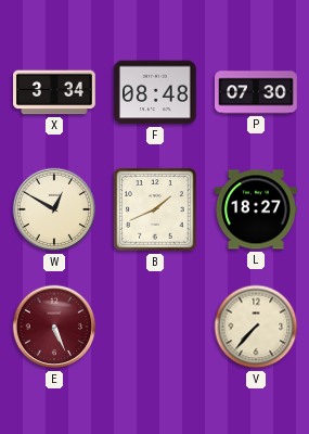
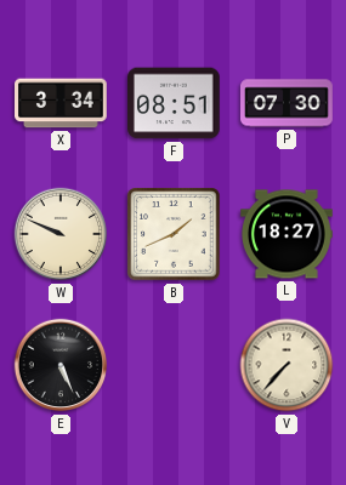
F: 08:48 -> 08:51 (175, 103)
W: 12:50 -> 9:49 (61, 234)
E dial: burgundy -> black (61, 365)
